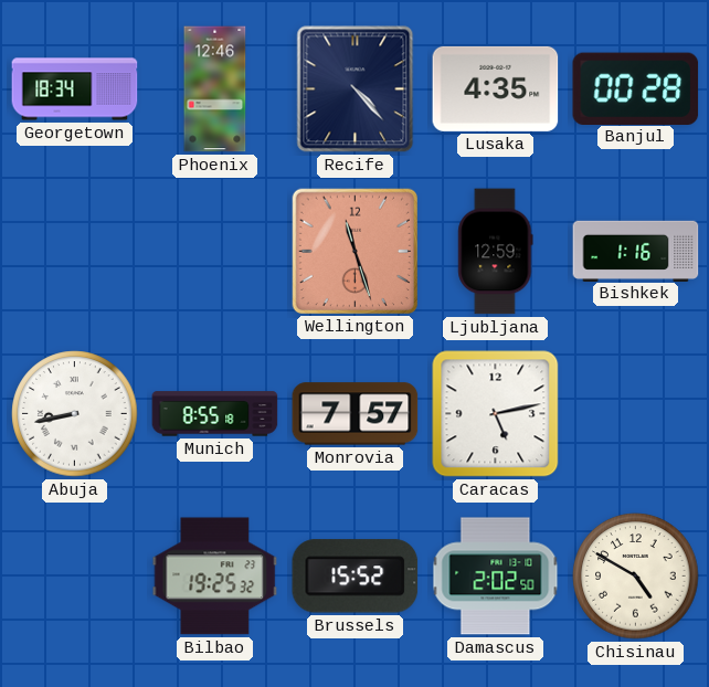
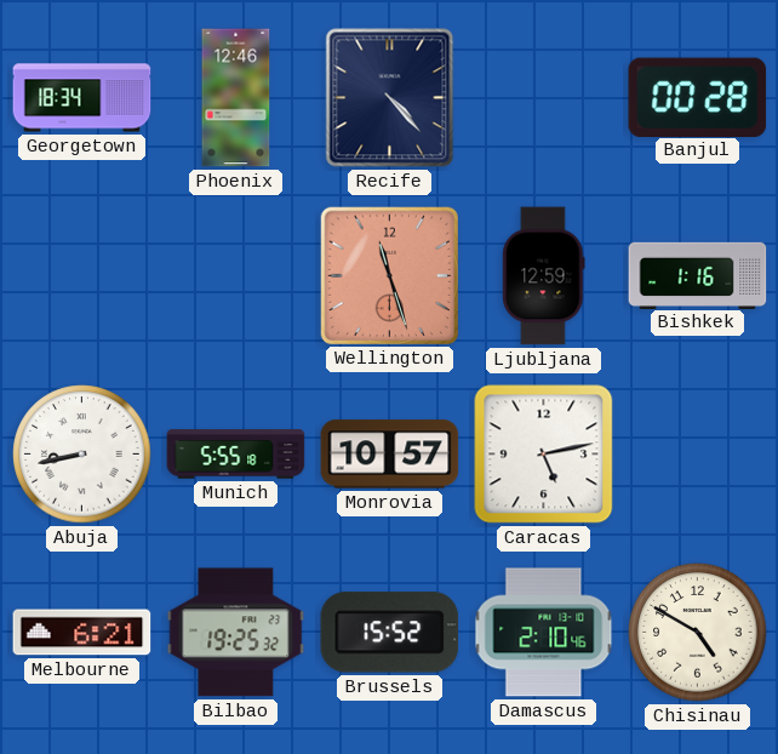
Lusaka: 4:35 -> none (496, 88)
Munich: 8:55 -> 5:55 (236, 455)
Monrovia: 7:57 -> 10:57 (390, 455)
Melbourne: none -> 6:21 (82, 633)
Damascus: 2:02 -> 2:10 (544, 633)
